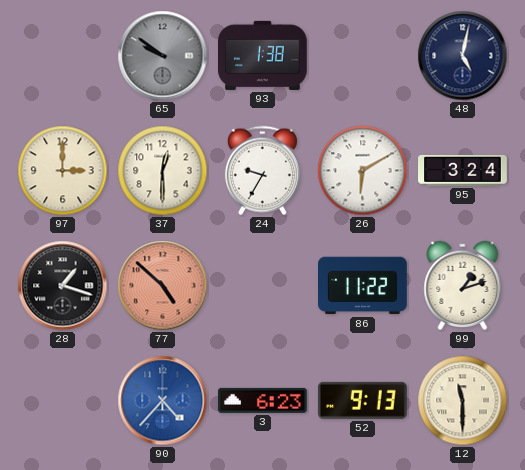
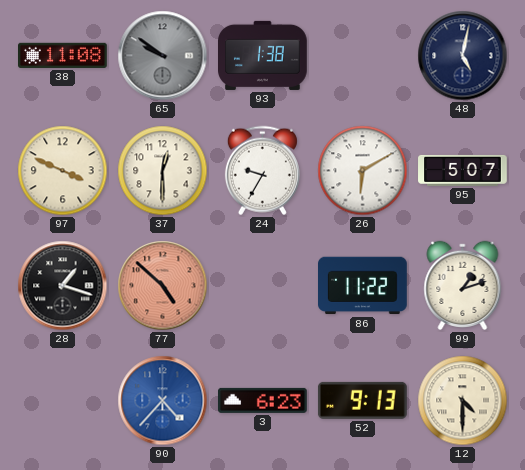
38: none -> 11:08 (63, 55)
97: 3:00 -> 3:49 (63, 171)
95: 3:24 -> 5:07 (463, 170)
12: 11:30 -> 4:30 (463, 401)
